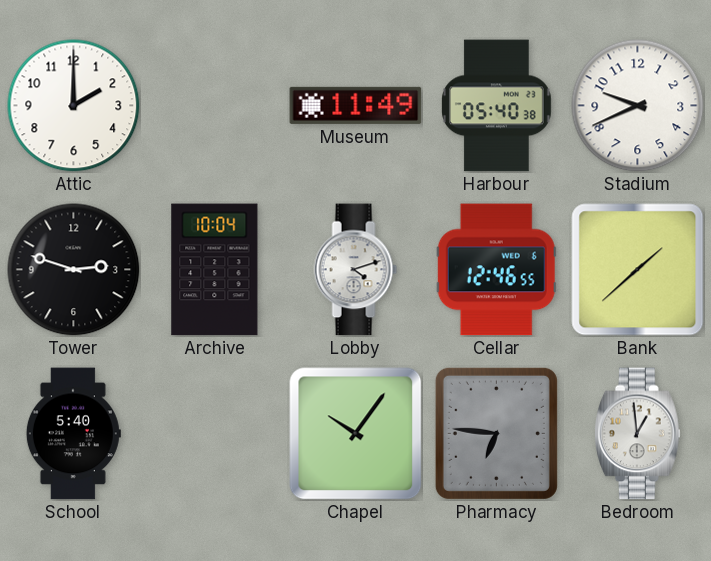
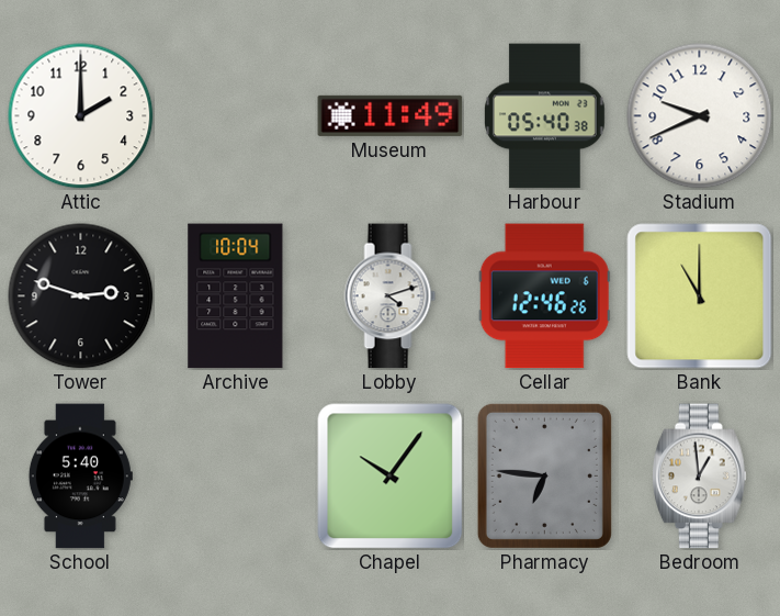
Cellar: 12:46:55 -> 12:46:26 (544, 296)
Bank: 1:38 -> 11:00 (700, 296)
